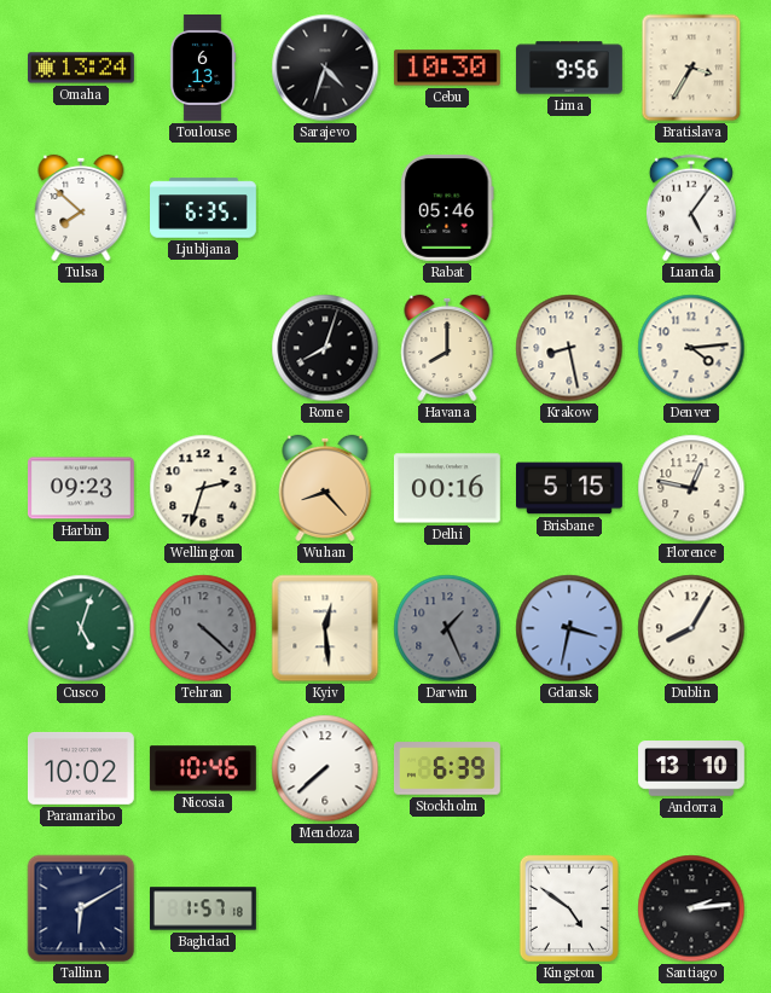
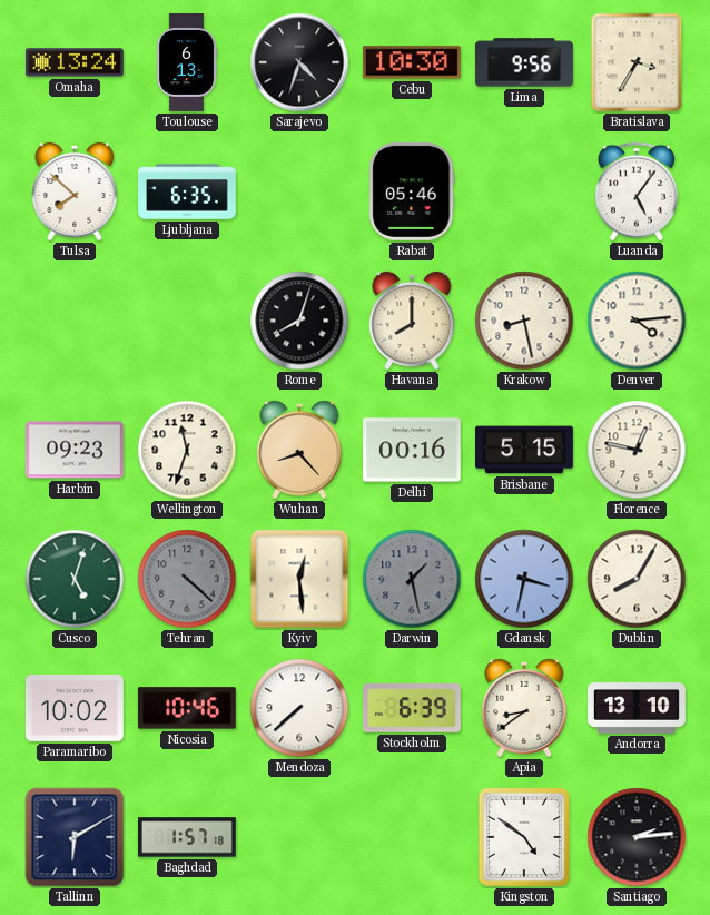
Wellington: 2:33 -> 11:33 (187, 450)
Darwin: 1:26 -> 1:28 (412, 579)
Apia: none -> 8:39 (524, 708)
